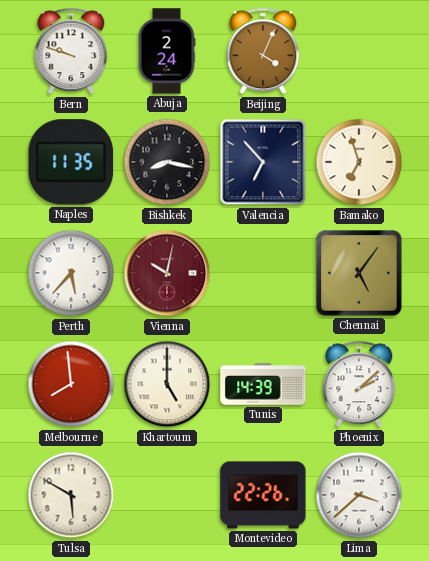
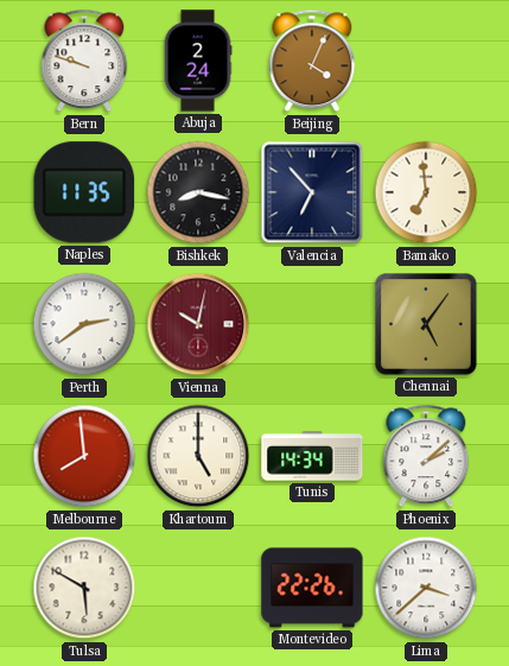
Bamako: 6:57 -> 6:59 (426, 192)
Perth: 5:37 -> 2:39 (84, 324)
Tunis: 14:39 -> 14:34 (312, 456)
